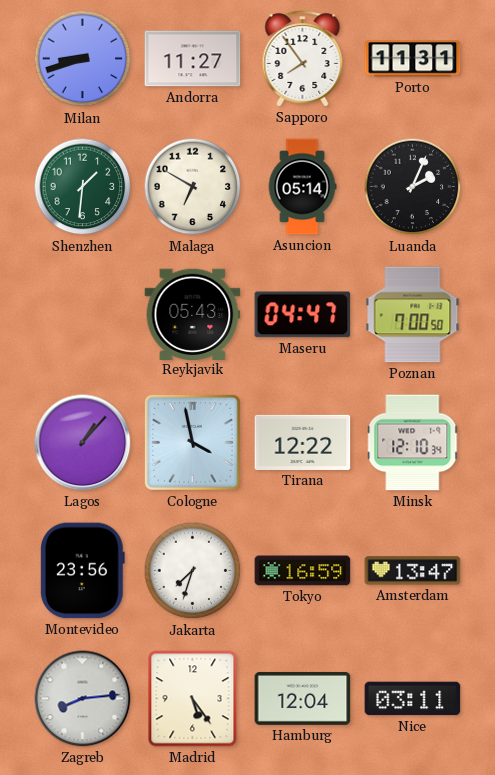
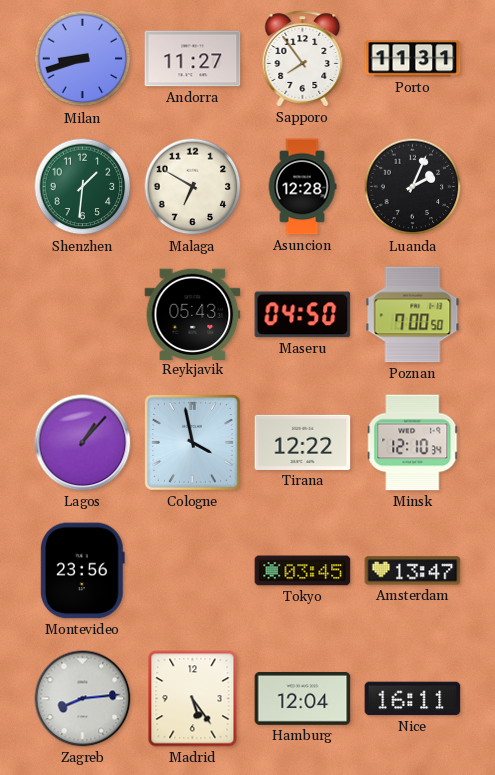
Asuncion: 05:14 -> 12:28 (302, 187)
Maseru: 04:47 -> 04:50 (303, 315)
Jakarta: 7:33 -> none (193, 571)
Tokyo: 16:59 -> 03:45 (303, 571)
Nice: 03:11 -> 16:11 (413, 699)
